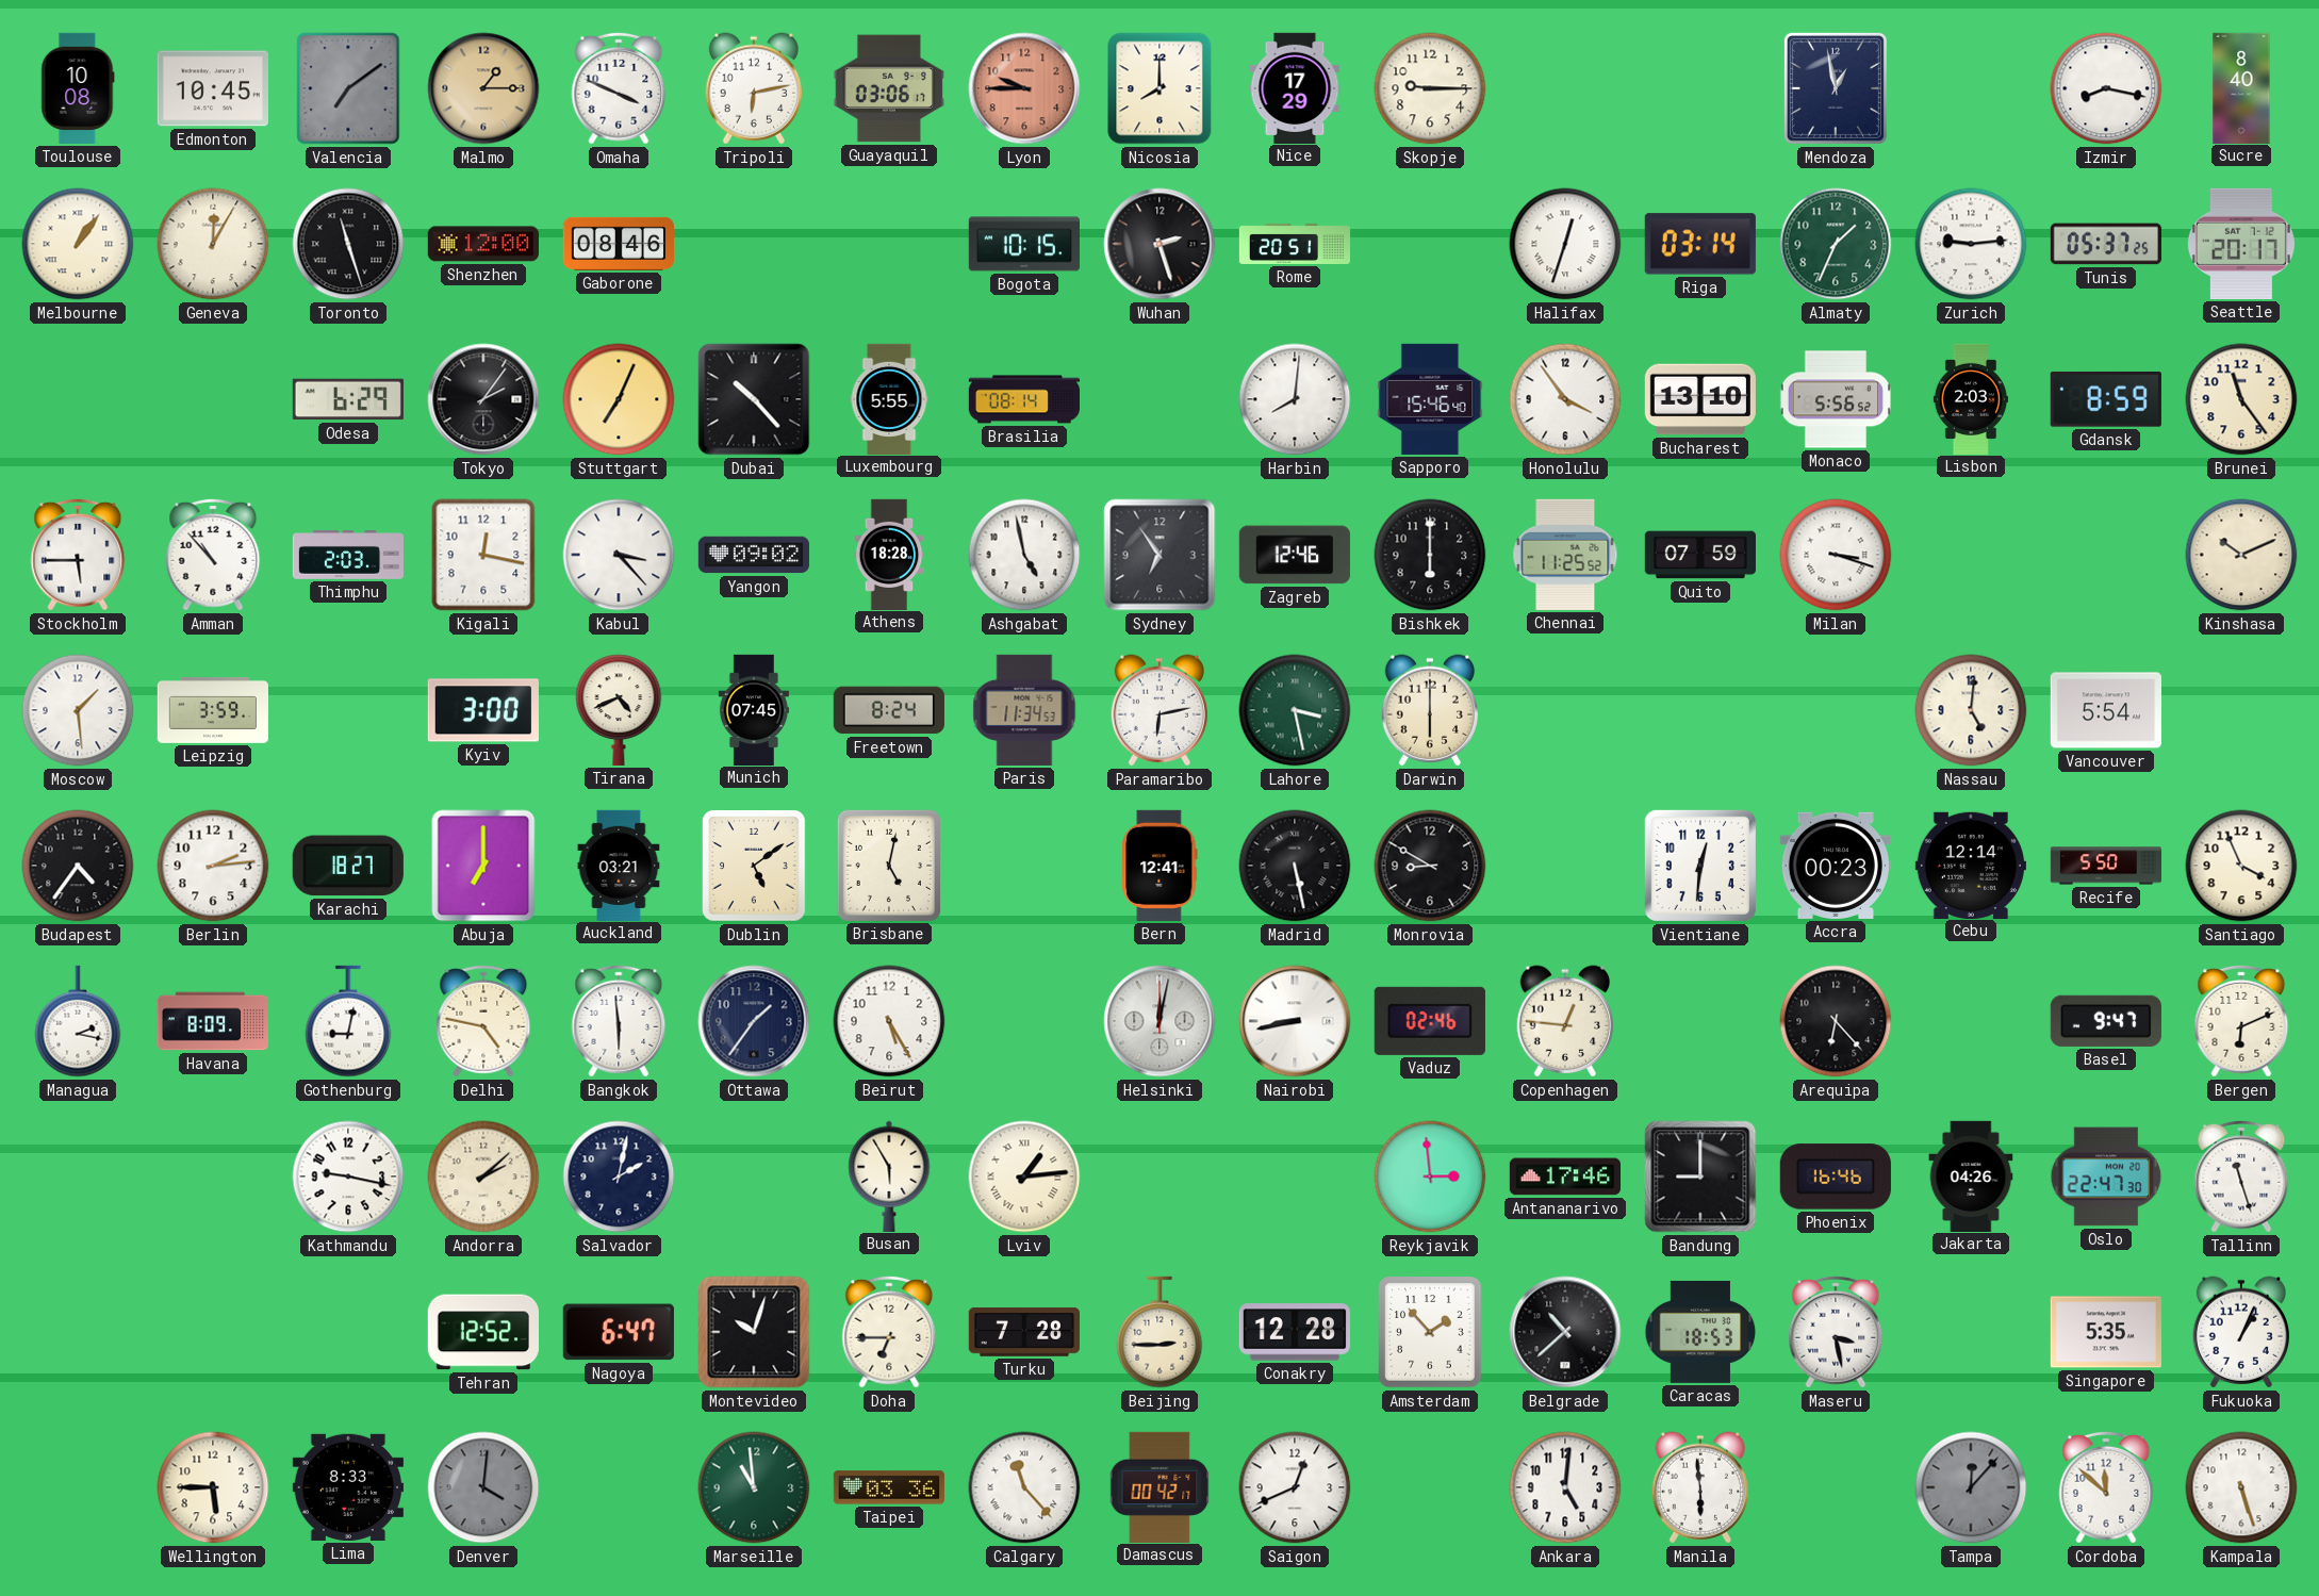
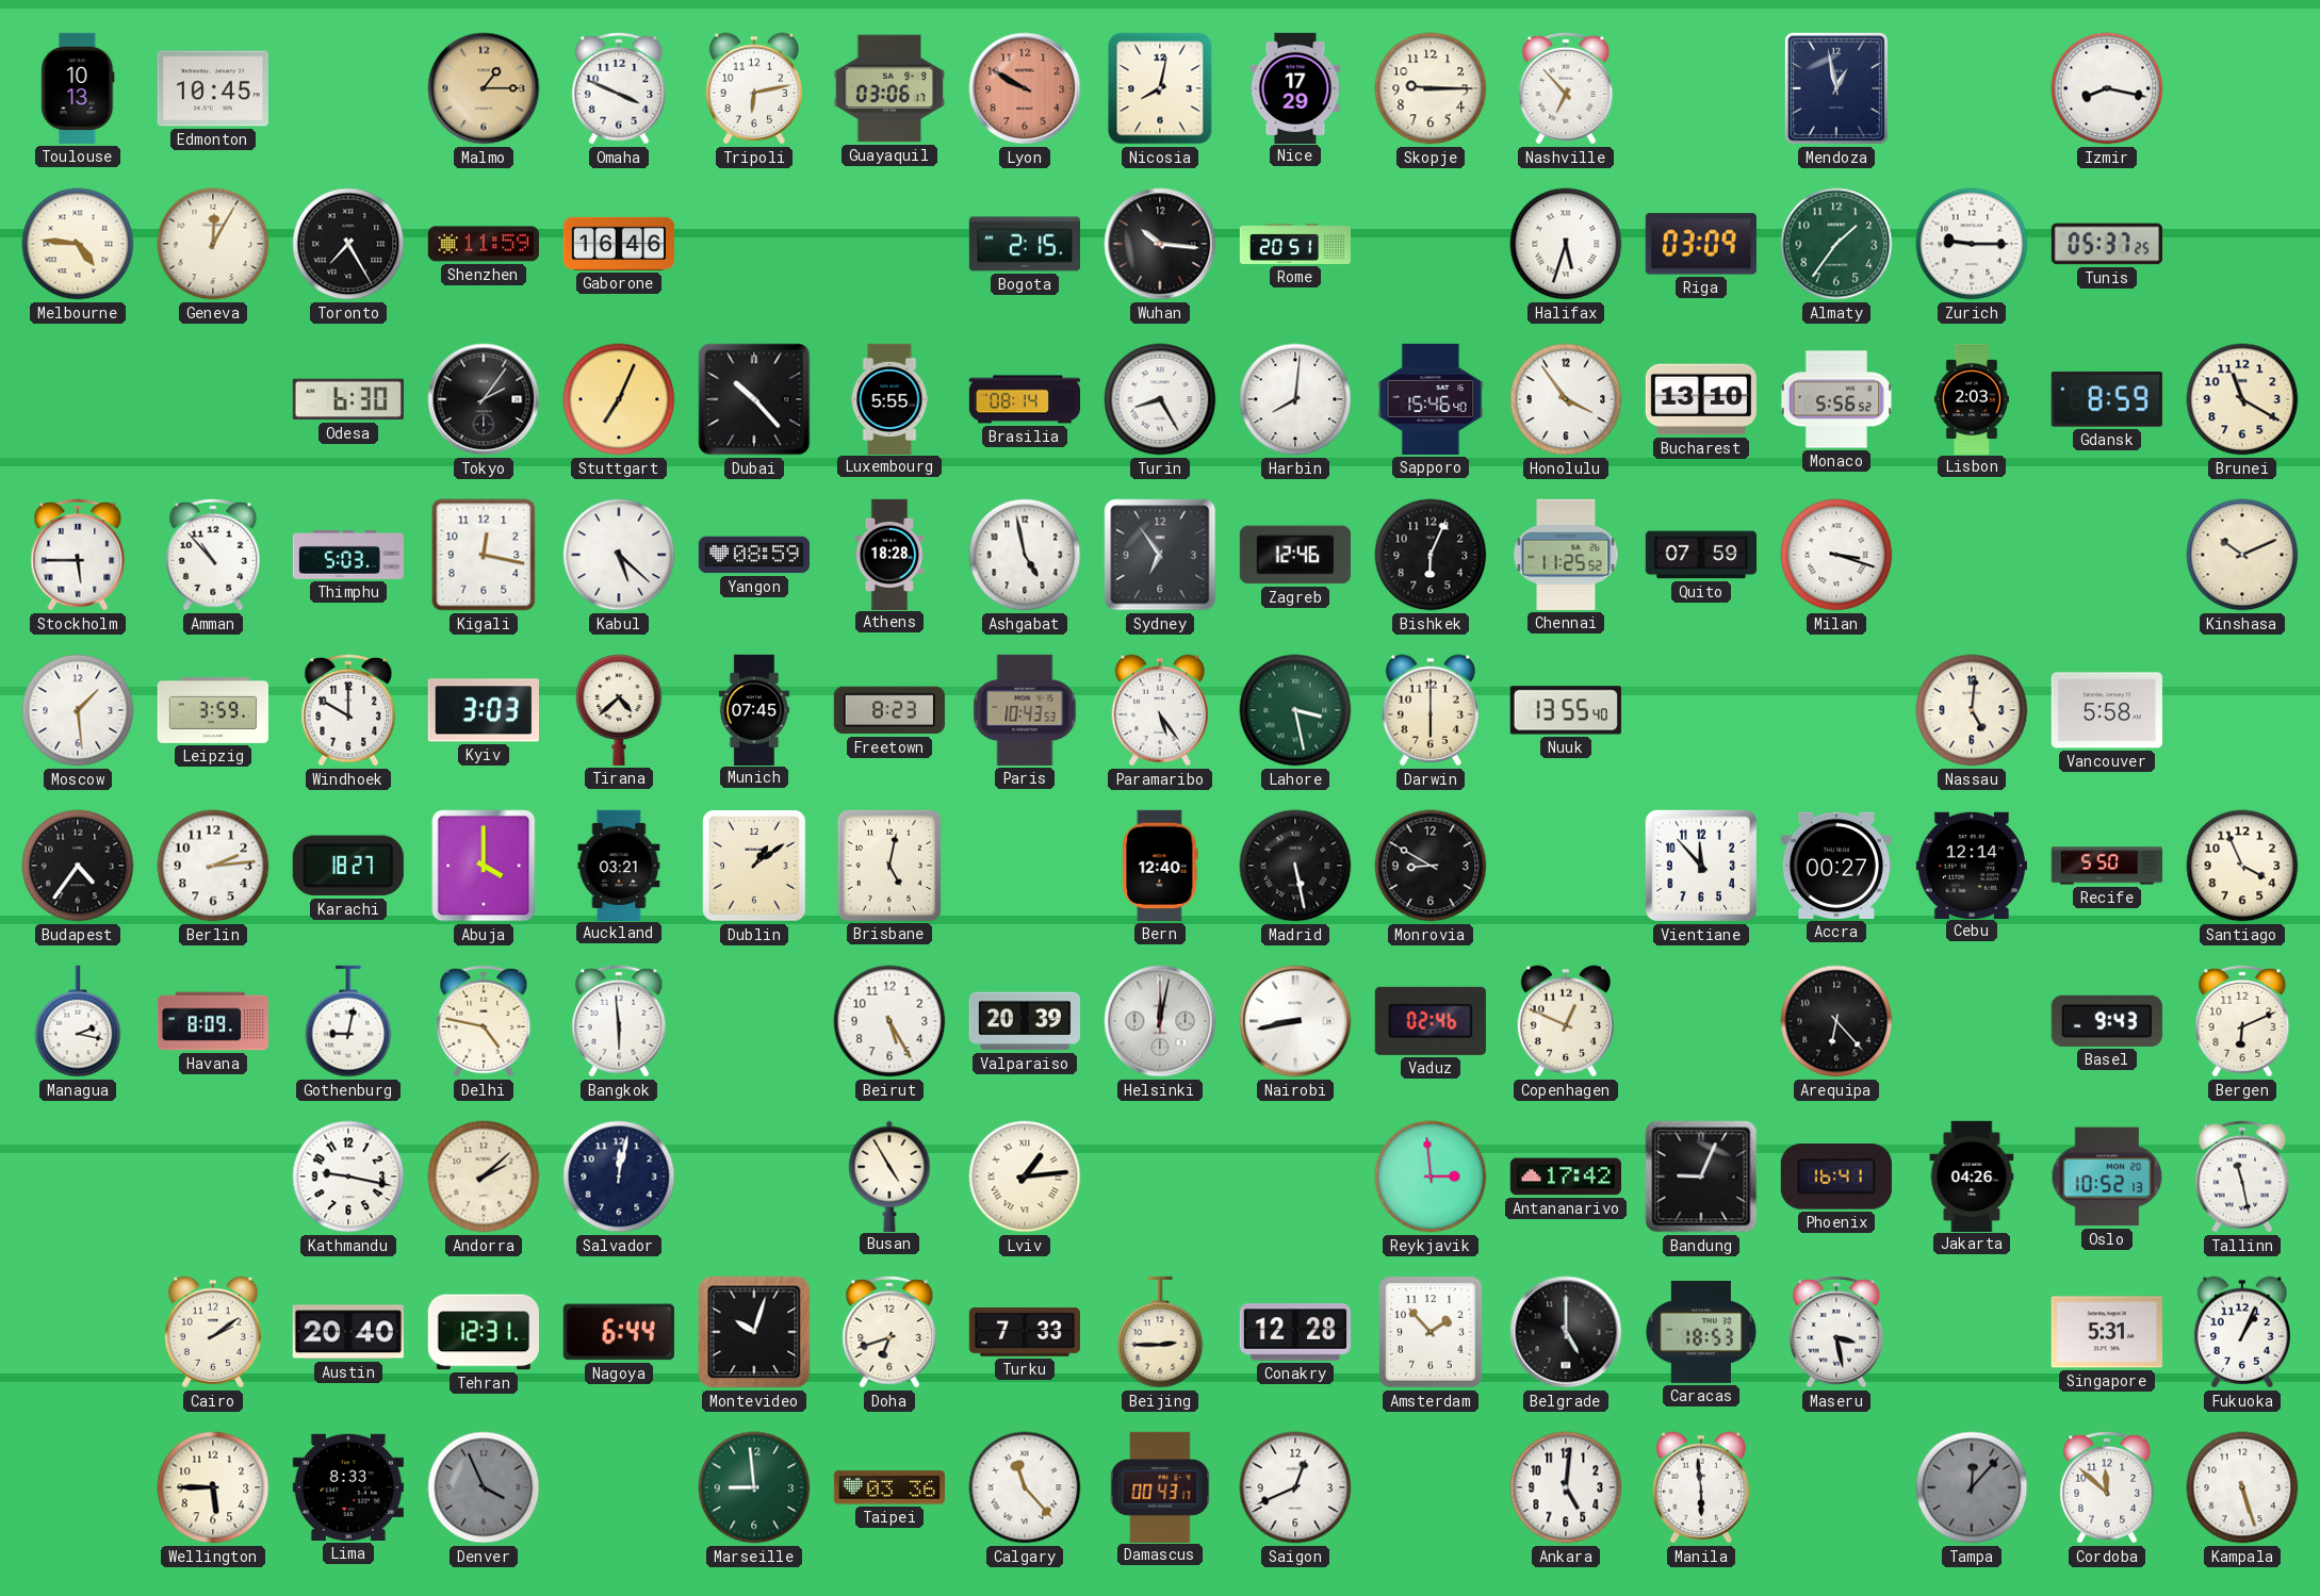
Toulouse: 10:08 -> 10:13 (78, 88)
Valencia: 7:09 -> none (348, 88)
Lyon: 9:45 -> 9:50 (1025, 88)
Nicosia: 8:00 -> 8:02 (1160, 88)
Nashville: none -> 6:53 (1566, 88)
Sucre: 8:40 -> none (2241, 87)
Melbourne: 1:06 -> 4:46 (78, 244)
Toronto: 11:27 -> 7:25 (348, 244)
Shenzhen: 12:00 -> 11:59 (484, 244)
Gaborone: 08:46 -> 16:46 (618, 244)
Bogota: 10:15 -> 2:15 (1024, 244)
Wuhan: 2:27 -> 10:16 (1160, 244)
Halifax: 12:33 -> 5:33 (1566, 244)
Riga: 03:14 -> 03:09 (1701, 244)
Almaty: 1:34 -> 1:36 (1836, 244)
Zurich: 9:14 -> 9:15 (1972, 244)
Seattle: 20:17 -> none (2241, 244)
Odesa: 6:29 -> 6:30 (348, 399)
Turin: none -> 8:25 (1160, 399)
Brunei: 11:24 -> 11:20 (2242, 399)
Thimphu: 2:03 -> 5:03 (347, 555)
Kabul: 3:23 -> 5:22 (619, 555)
Yangon: 09:02 -> 08:59 (754, 555)
Bishkek: 6:00 -> 6:04 (1431, 555)
Windhoek: none -> 10:00 (348, 710)
Kyiv: 3:00 -> 3:03 (484, 710)
Tirana: 4:41 -> 4:38 (619, 710)
Freetown: 8:24 -> 8:23 (889, 710)
Paris: 11:34 -> 10:43 (1025, 710)
Paramaribo: 6:13 -> 5:24 (1159, 710)
Nuuk: none -> 13:55 (1566, 710)
Vancouver: 5:54 -> 5:58 (2107, 710)
Abuja: 7:00 -> 4:00 (484, 866)
Dublin: 5:09 -> 1:09 (754, 866)
Bern: 12:41 -> 12:40 (1160, 866)
Vientiane: 12:31 -> 11:53 (1701, 866)
Accra: 00:23 -> 00:27 (1836, 866)
Ottawa: 1:36 -> none (754, 1021)
Valparaiso: none -> 20:39 (1025, 1021)
Copenhagen: 12:46 -> 12:49 (1565, 1021)
Basel: 9:47 -> 9:43 (2107, 1021)
Salvador: 2:02 -> 12:02 (619, 1177)
Busan: 5:55 -> 4:55 (889, 1175)
Antananarivo: 17:46 -> 17:42 (1565, 1177)
Bandung: 9:00 -> 9:04 (1701, 1177)
Phoenix: 16:46 -> 16:41 (1836, 1177)
Oslo: 22:47 -> 10:52 (2107, 1177)
Tallinn: 11:27 -> 11:28 (2242, 1177)
Cairo: none -> 2:09 (212, 1332)
Austin: none -> 20:40 (348, 1332)
Tehran: 12:52 -> 12:31 (483, 1332)
Nagoya: 6:47 -> 6:44 (619, 1332)
Doha: 6:45 -> 6:42 (889, 1332)
Turku: 7:28 -> 7:33 (1025, 1332)
Belgrade: 10:38 -> 5:00 (1566, 1332)
Singapore: 5:35 -> 5:31 (2107, 1332)
Denver: 4:01 -> 3:56 (484, 1487)
Marseille: 10:59 -> 8:59 (754, 1487)
Damascus: 00:42 -> 00:43 (1160, 1486)
